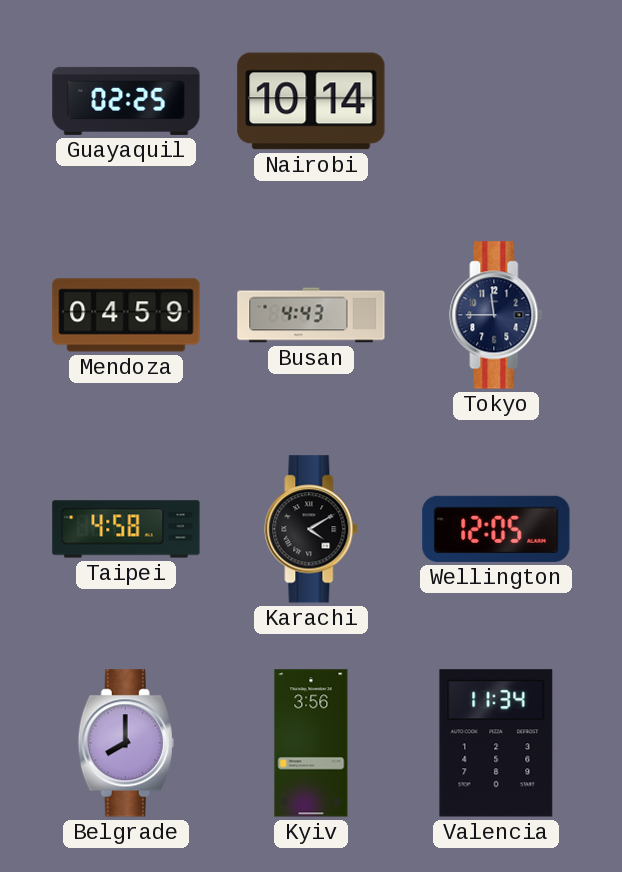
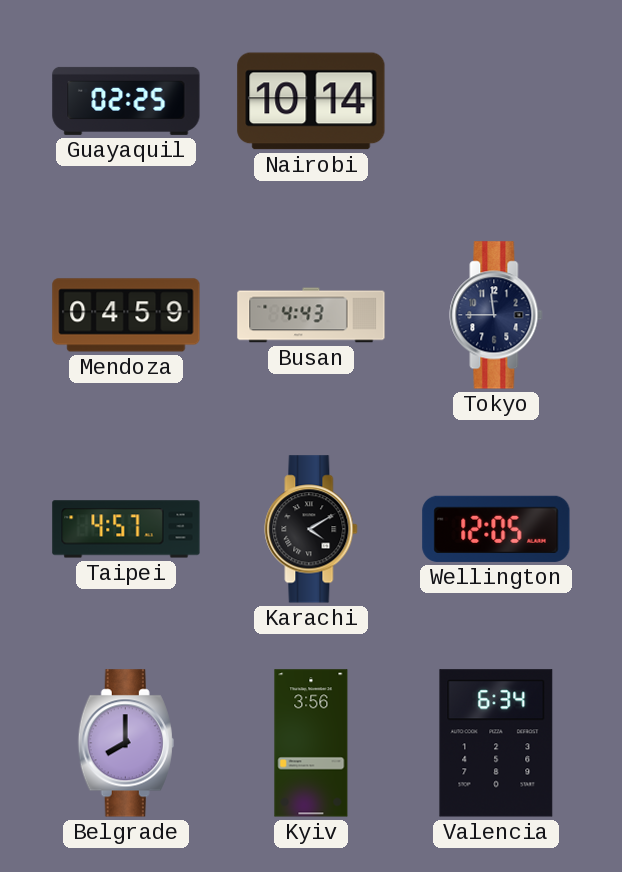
Taipei: 4:58 -> 4:57 (126, 529)
Valencia: 11:34 -> 6:34 (496, 743)
